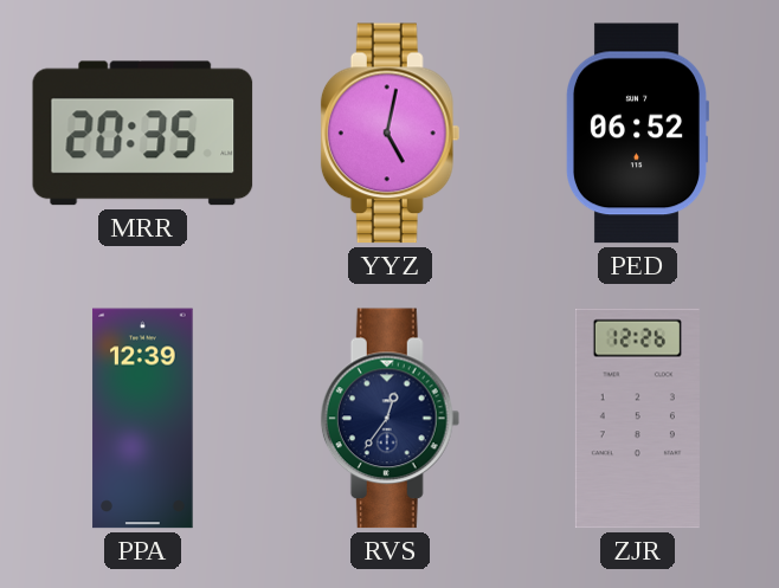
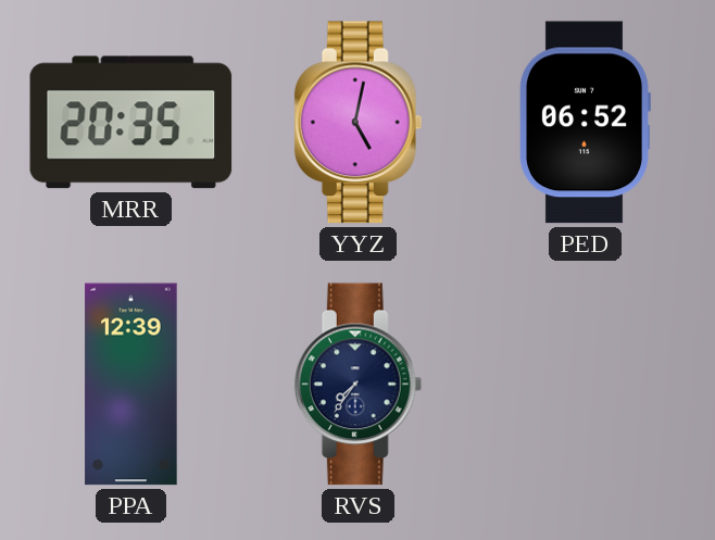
RVS: 12:36 -> 7:36 (359, 385)
ZJR: 12:26 -> none (637, 419)
